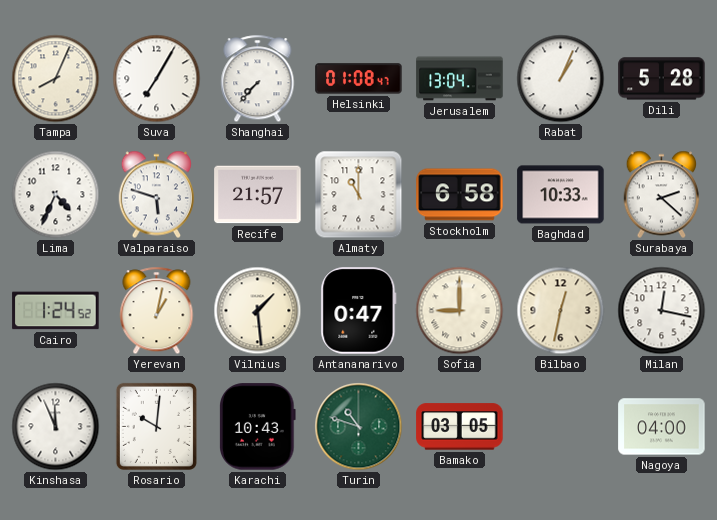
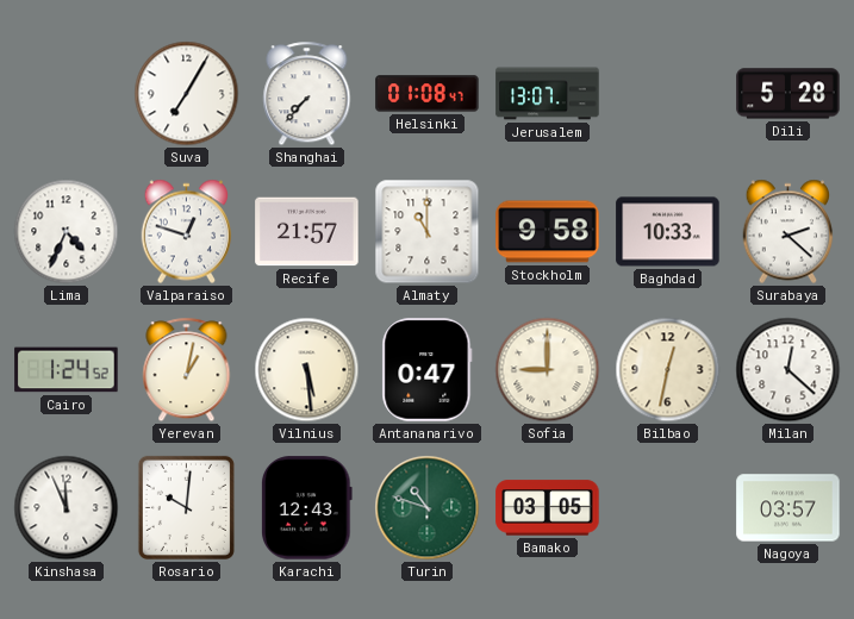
Tampa: 8:04 -> none (56, 79)
Jerusalem: 13:04 -> 13:07 (548, 94)
Rabat: 1:04 -> none (561, 79)
Valparaiso: 5:48 -> 12:48 (187, 232)
Stockholm: 6:58 -> 9:58 (548, 232)
Vilnius: 1:29 -> 5:29 (307, 370)
Milan: 12:17 -> 12:22 (788, 370)
Karachi: 10:43 -> 12:43 (307, 508)
Nagoya: 04:00 -> 03:57 (788, 508)
